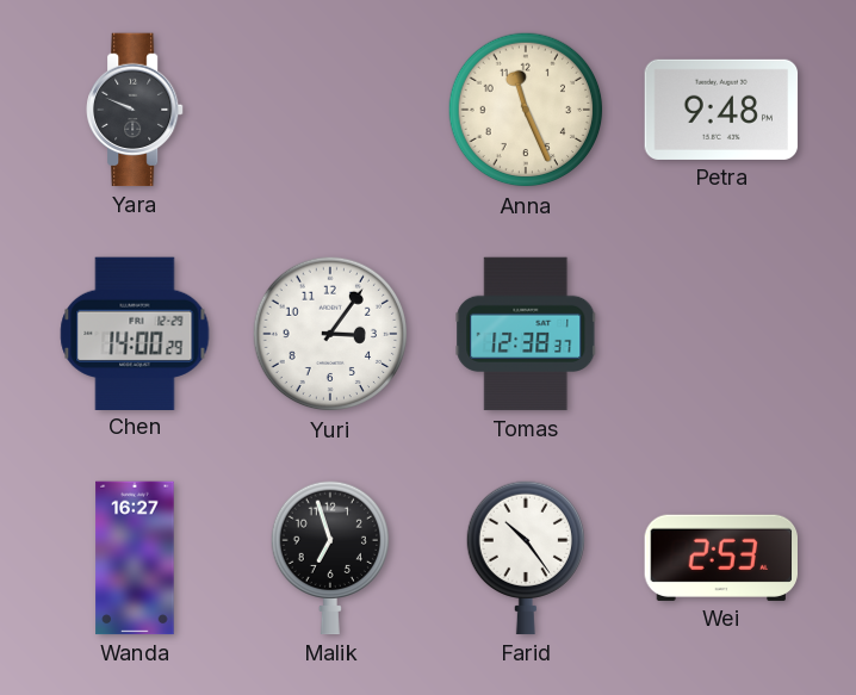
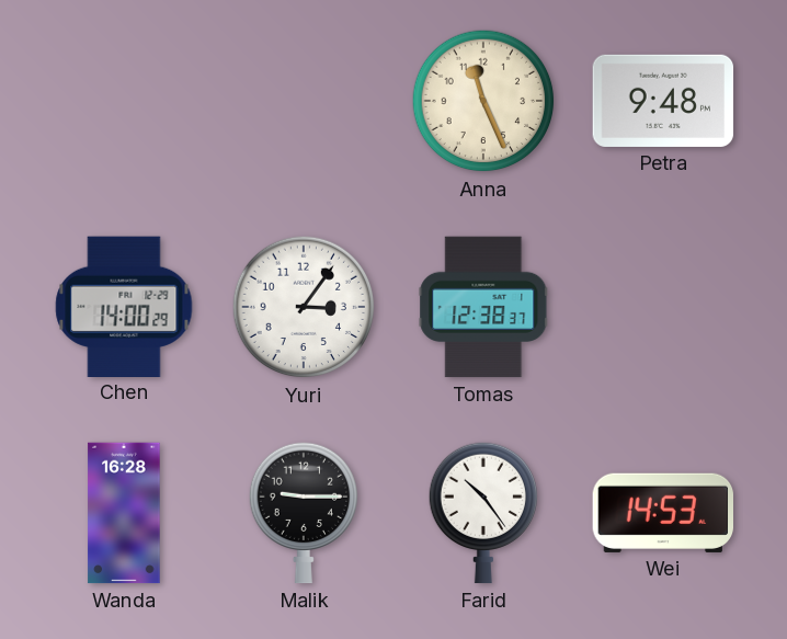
Yara: 9:49 -> none (136, 110)
Wanda: 16:27 -> 16:28 (124, 513)
Malik: 6:57 -> 9:15 (303, 513)
Wei: 2:53 -> 14:53 (662, 513)
